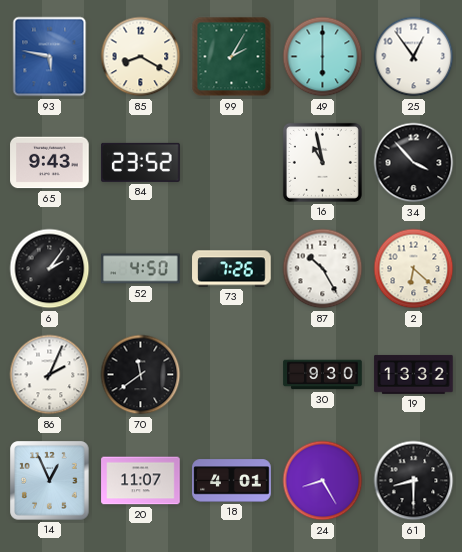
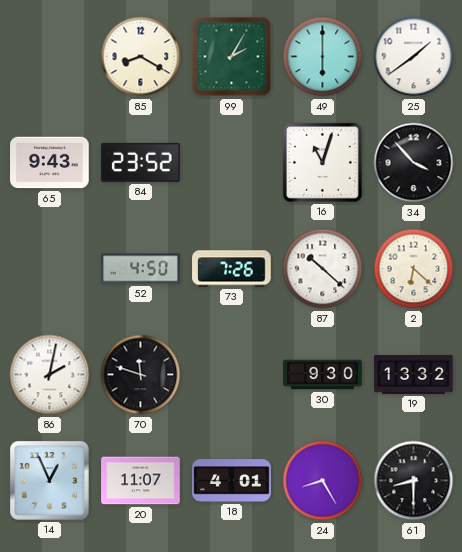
93: 5:47 -> none (50, 57)
25: 12:54 -> 1:39 (414, 57)
16: 10:58 -> 11:03 (322, 162)
6: 2:06 -> none (50, 269)
87: 10:25 -> 10:22 (323, 269)
86: 2:04 -> 2:02 (50, 375)
70: 11:39 -> 11:48 (141, 375)
